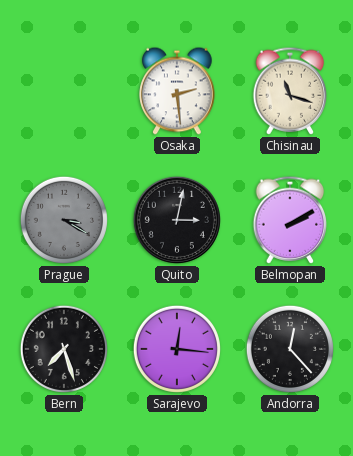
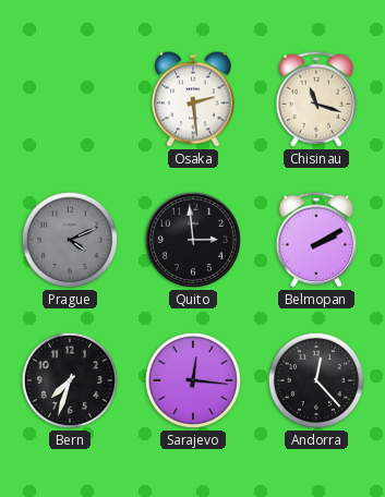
Prague: 3:20 -> 4:11 (70, 240)
Quito: 3:02 -> 2:59 (193, 240)
Bern: 7:27 -> 7:33 (70, 380)
